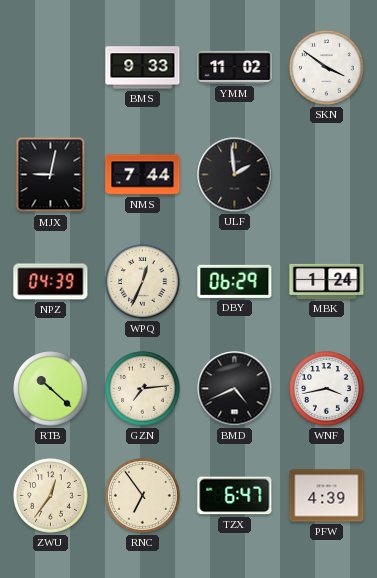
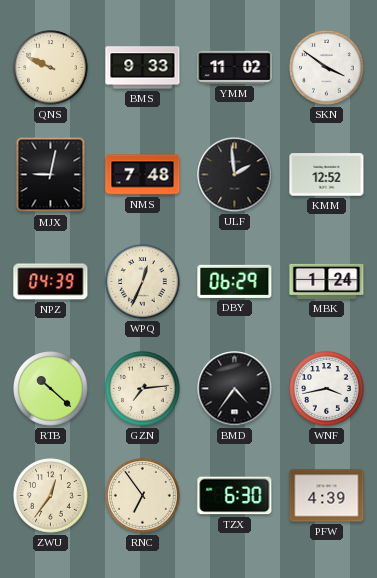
QNS: none -> 9:49 (51, 68)
NMS: 7:44 -> 7:48 (143, 175)
KMM: none -> 12:52 (327, 175)
BMD: 4:41 -> 4:36 (235, 389)
TZX: 6:47 -> 6:30 (235, 496)
